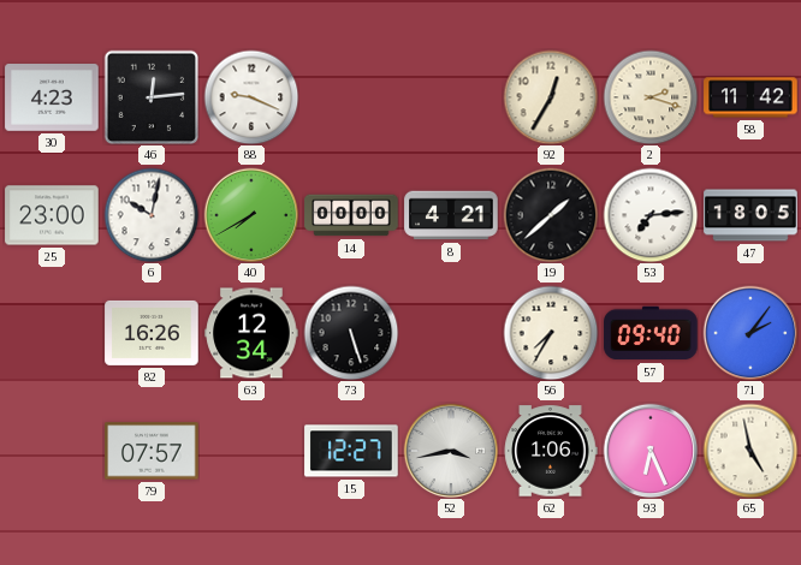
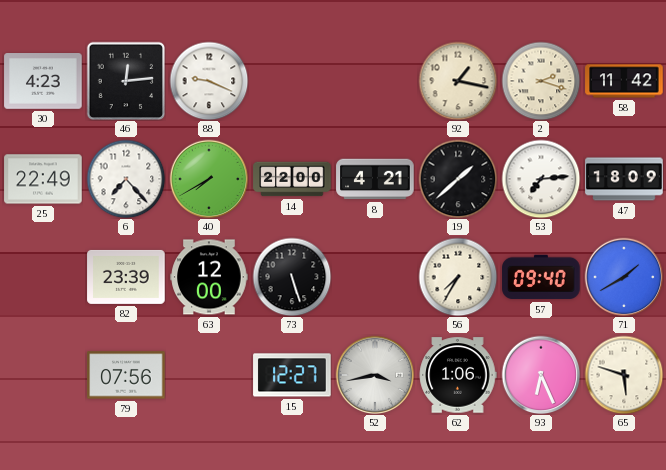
92: 12:35 -> 1:17 (458, 81)
25: 23:00 -> 22:49 (43, 179)
6: 10:02 -> 7:23 (126, 179)
14: 00:00 -> 22:00 (292, 179)
47: 18:05 -> 18:09 (624, 179)
82: 16:26 -> 23:39 (126, 277)
63: 12:34 -> 12:00 (209, 277)
71: 2:06 -> 1:40 (624, 277)
79: 07:57 -> 07:56 (126, 375)
65: 4:58 -> 5:48 (624, 375)
